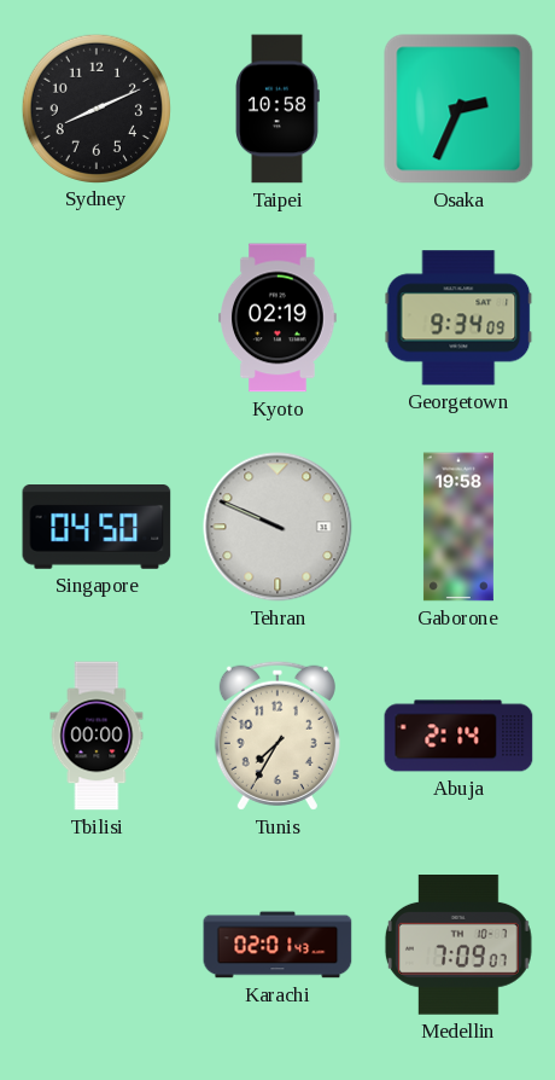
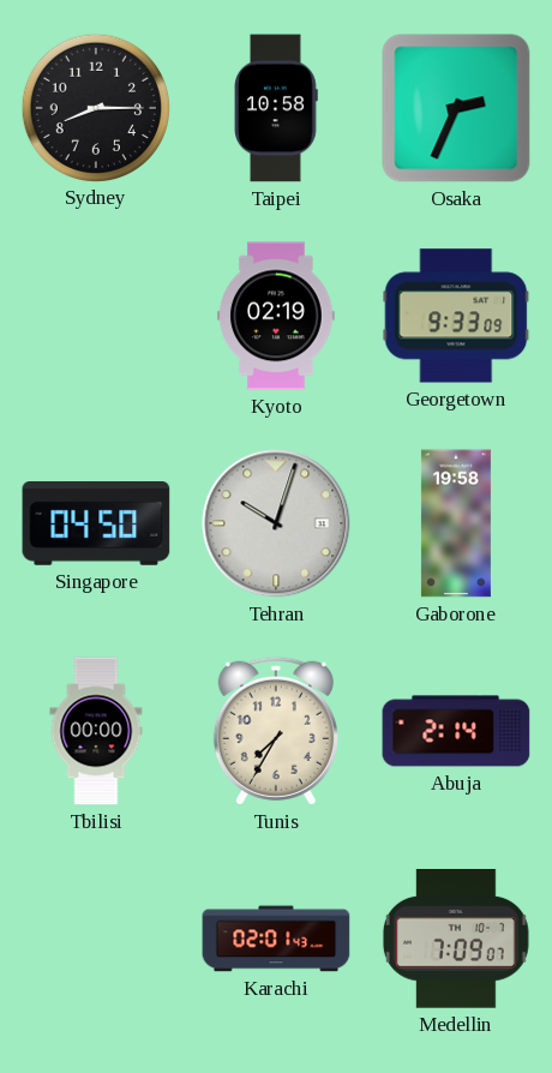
Sydney: 8:11 -> 8:15 (95, 107)
Georgetown: 9:34 -> 9:33 (456, 316)
Tehran: 9:49 -> 10:03 (276, 523)
